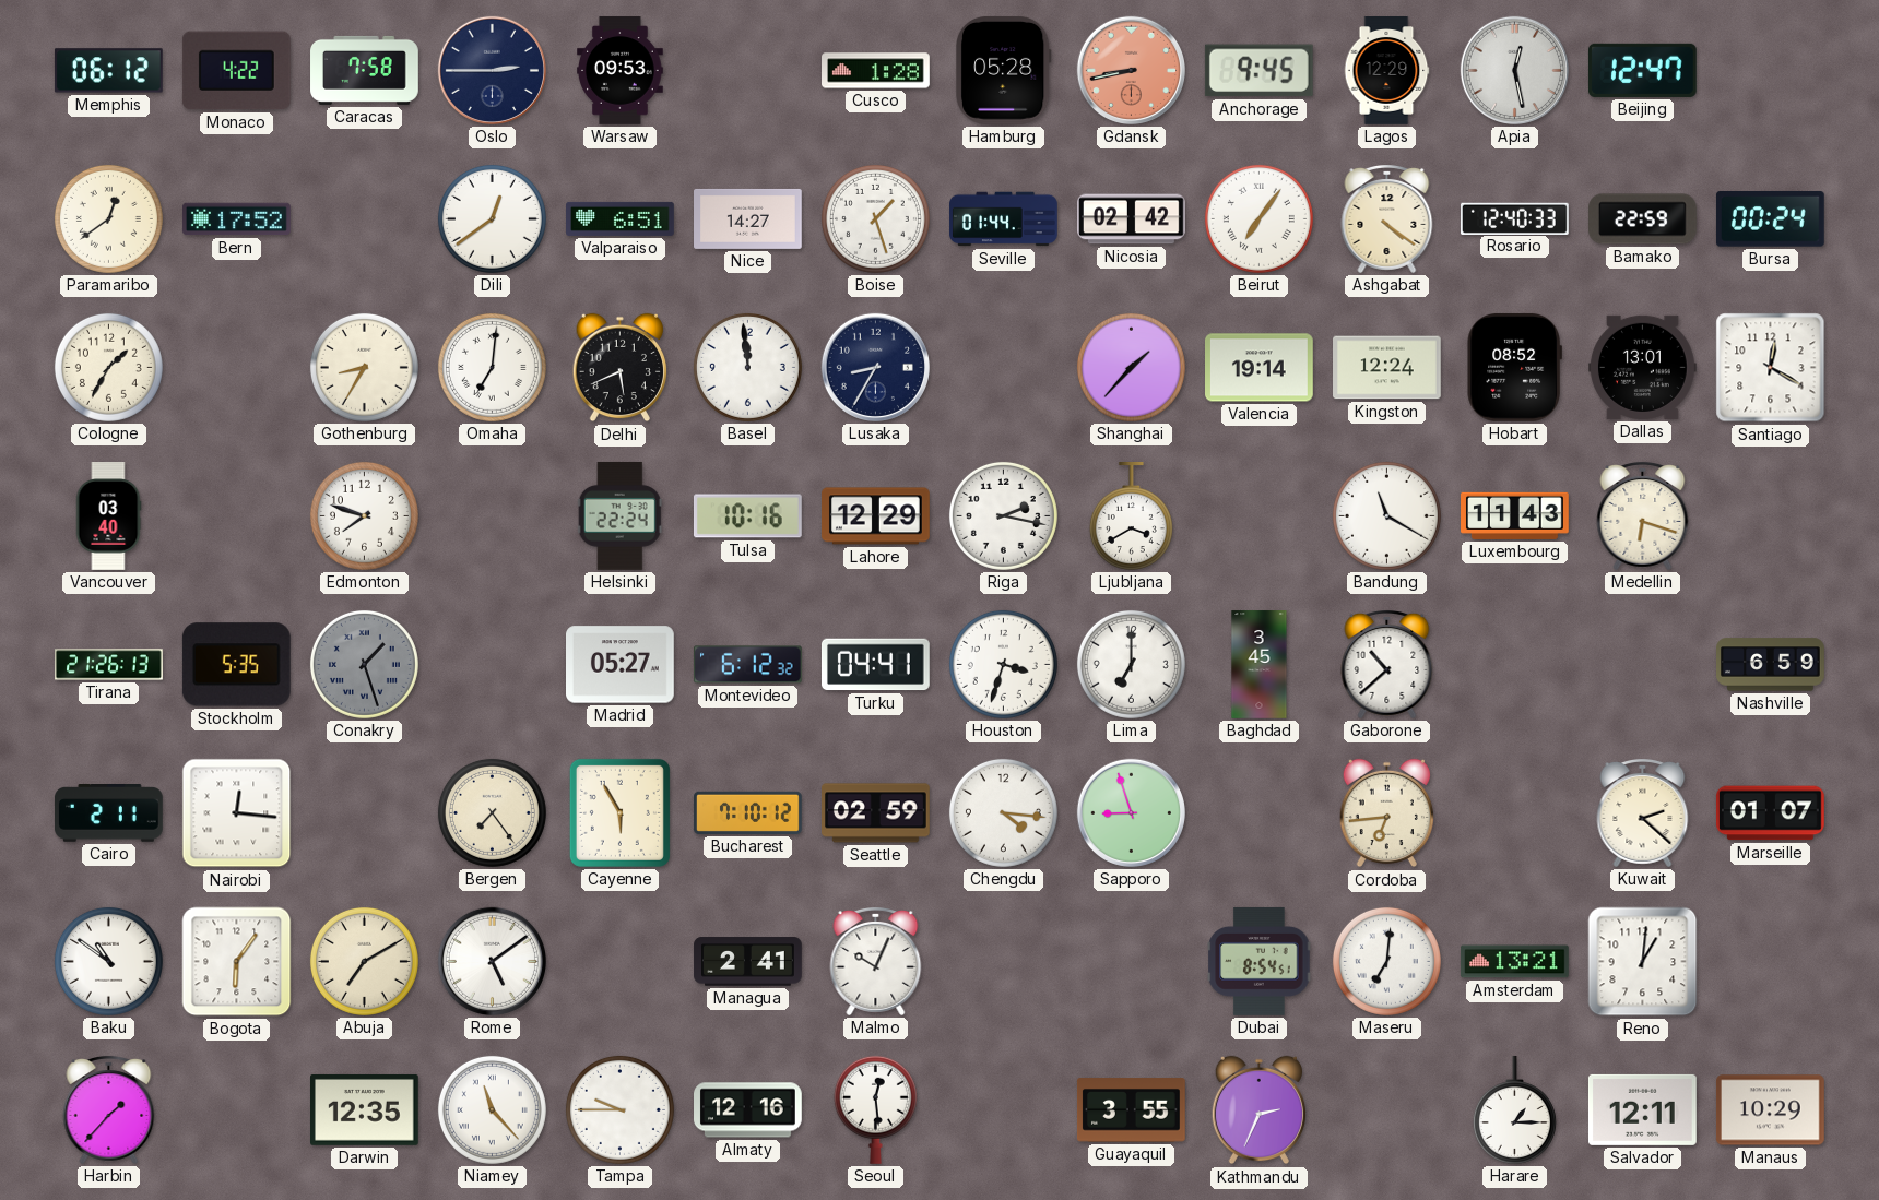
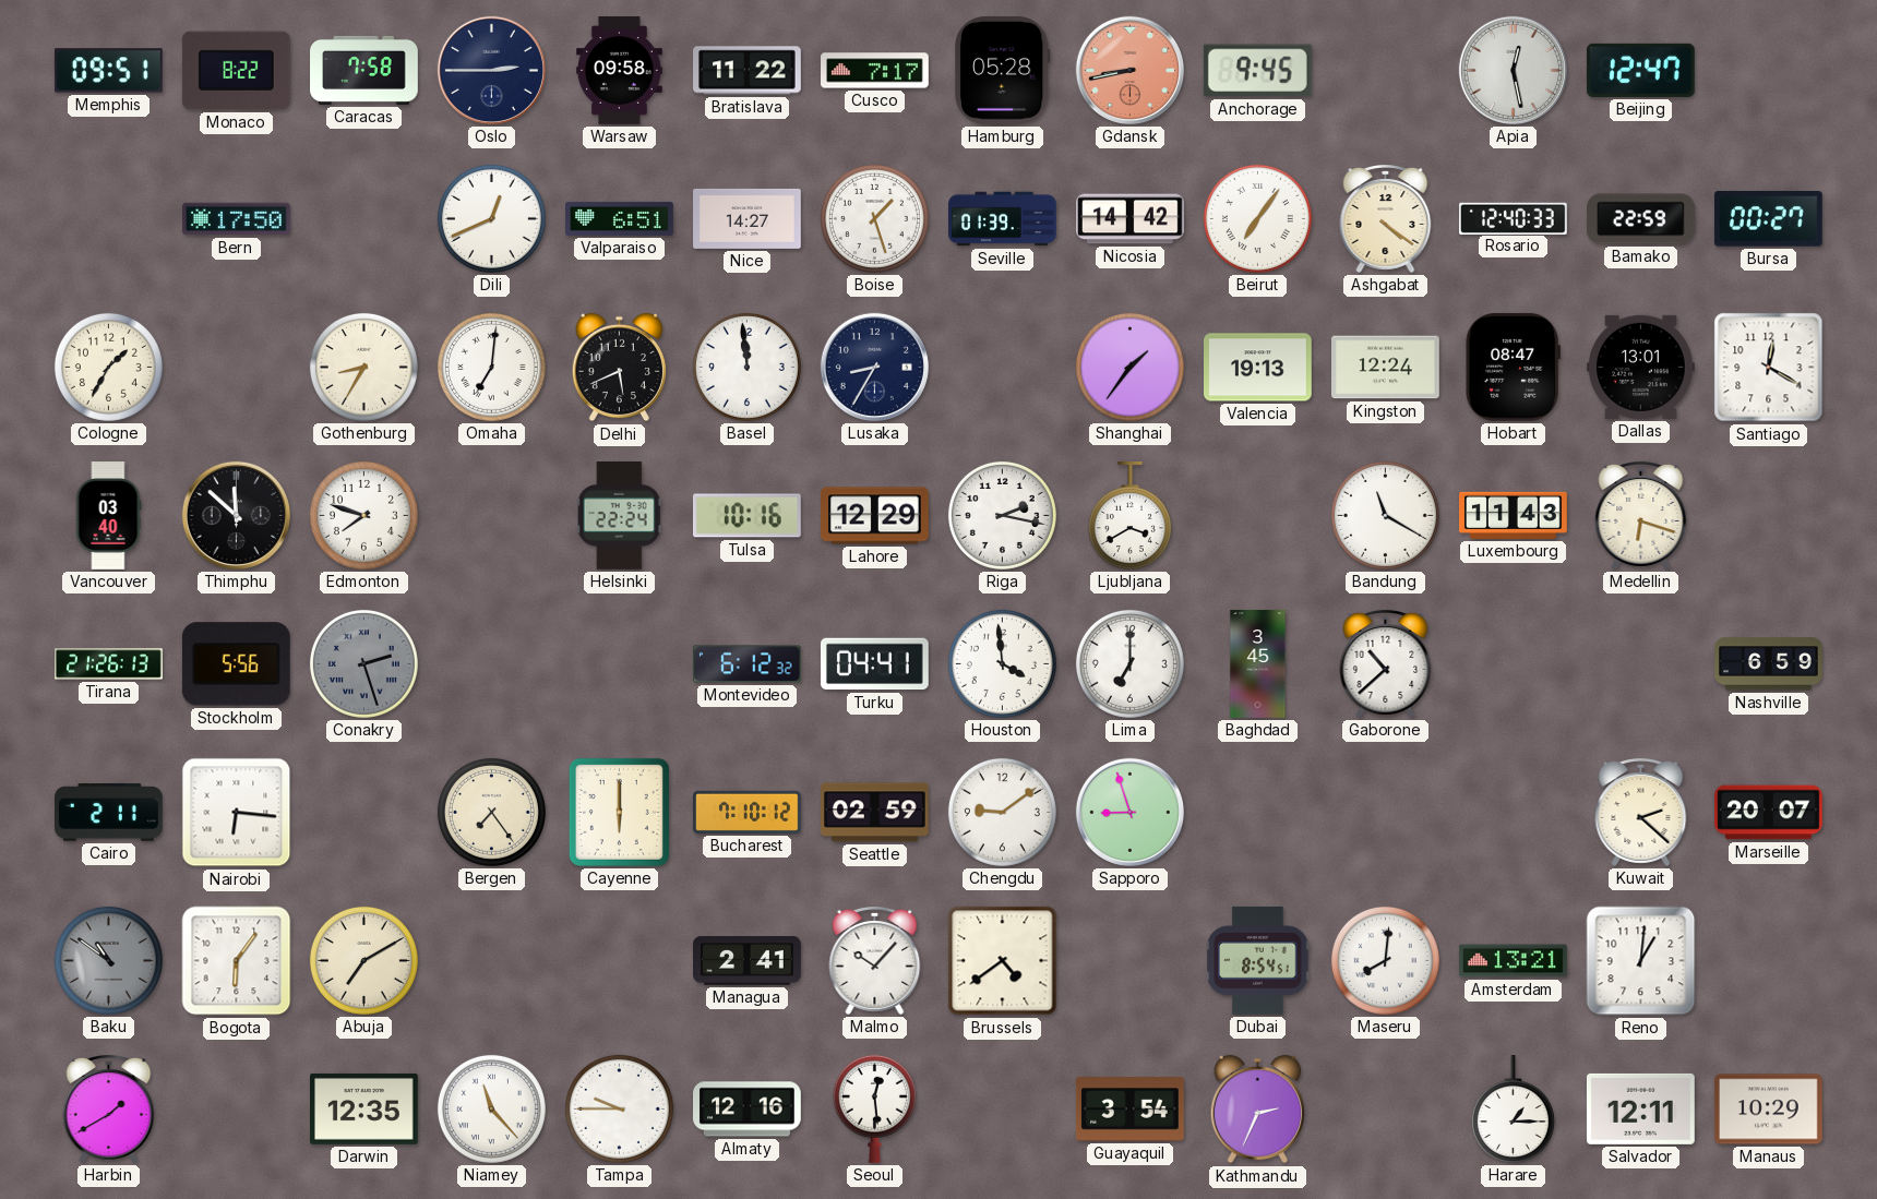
Memphis: 06:12 -> 09:51 (108, 71)
Monaco: 4:22 -> 8:22 (236, 71)
Warsaw: 09:53 -> 09:58 (620, 71)
Bratislava: none -> 11:22 (748, 71)
Cusco: 1:28 -> 7:17 (875, 71)
Lagos: 12:29 -> none (1386, 71)
Paramaribo: 12:39 -> none (108, 218)
Bern: 17:52 -> 17:50 (237, 219)
Dili: 12:39 -> 12:41 (491, 218)
Seville: 01:44 -> 01:39 (1003, 219)
Nicosia: 02:42 -> 14:42 (1131, 219)
Bursa: 00:24 -> 00:27 (1768, 219)
Shanghai: 1:37 -> 1:36 (1129, 367)
Valencia: 19:14 -> 19:13 (1258, 368)
Hobart: 08:52 -> 08:47 (1513, 367)
Thimphu: none -> 11:52 (236, 515)
Stockholm: 5:35 -> 5:56 (236, 664)
Conakry: 1:27 -> 2:27 (363, 663)
Madrid: 05:27 -> none (621, 665)
Houston: 3:33 -> 3:59 (1002, 663)
Nairobi: 12:16 -> 6:16 (237, 813)
Cayenne: 5:55 -> 6:00 (619, 812)
Chengdu: 4:16 -> 9:09 (1002, 812)
Cordoba: 6:44 -> none (1386, 813)
Marseille: 01:07 -> 20:07 (1768, 813)
Baku dial: white -> grey (108, 960)
Rome: 5:09 -> none (492, 961)
Malmo: 10:04 -> 10:07 (875, 961)
Brussels: none -> 4:39 (1003, 961)
Maseru: 7:01 -> 8:01 (1385, 960)
Harbin: 1:37 -> 1:40 (109, 1110)
Guayaquil: 3:55 -> 3:54 (1131, 1110)
